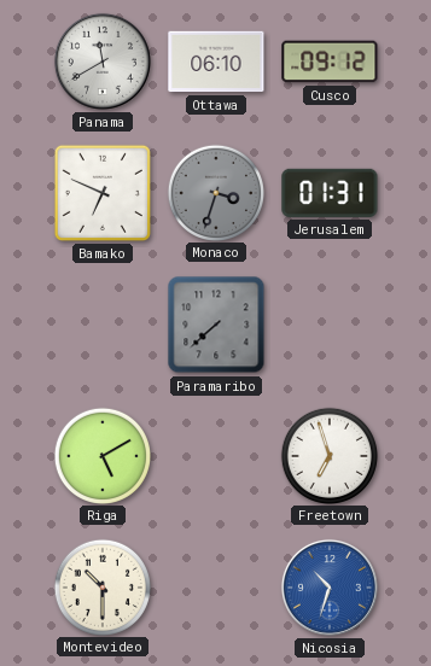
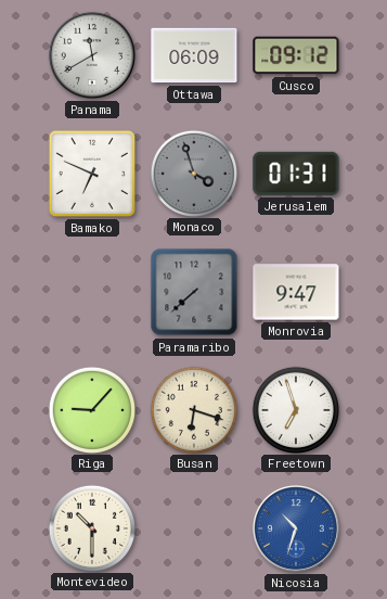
Ottawa: 06:10 -> 06:09 (194, 55)
Monaco: 3:33 -> 3:57 (193, 173)
Monrovia: none -> 9:47 (296, 292)
Riga: 5:10 -> 9:07 (91, 409)
Busan: none -> 6:18 (193, 409)
